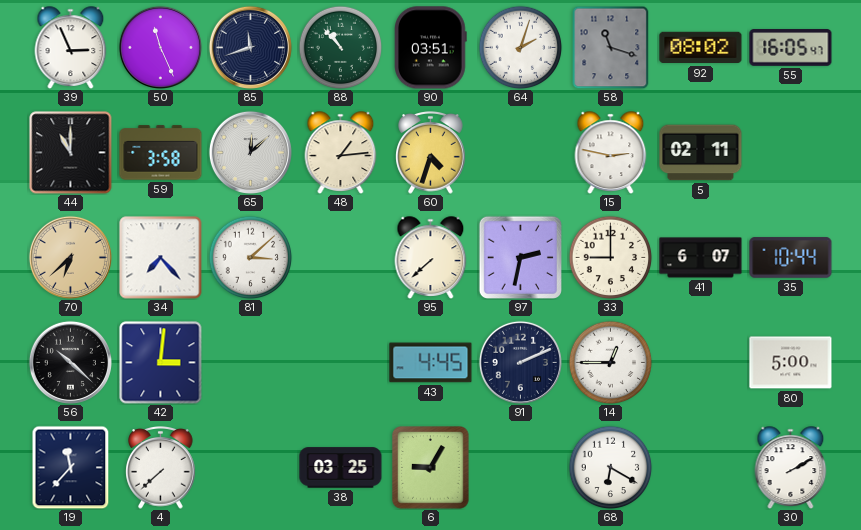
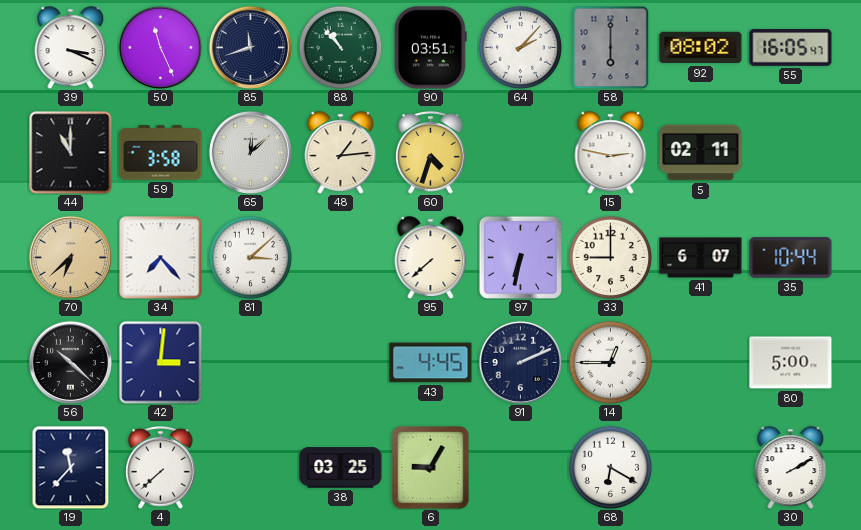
39: 2:56 -> 3:19 (71, 48)
64: 2:03 -> 2:07 (520, 47)
58: 11:18 -> 6:00 (611, 47)
97: 2:32 -> 6:32 (520, 257)
